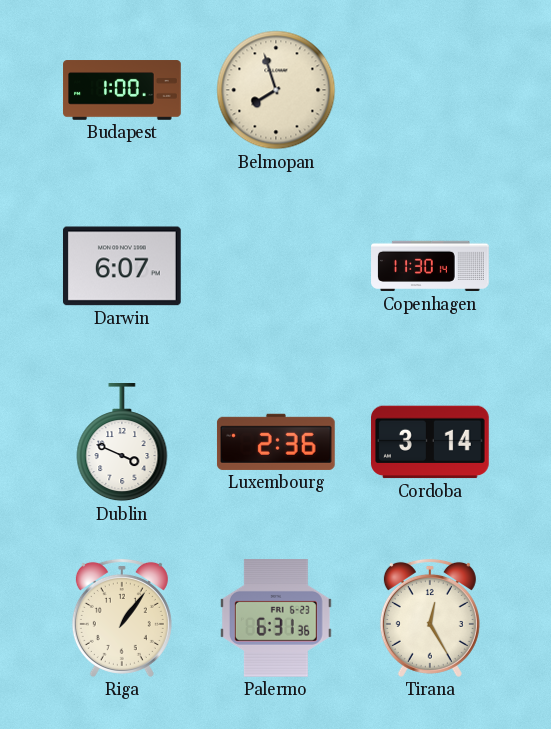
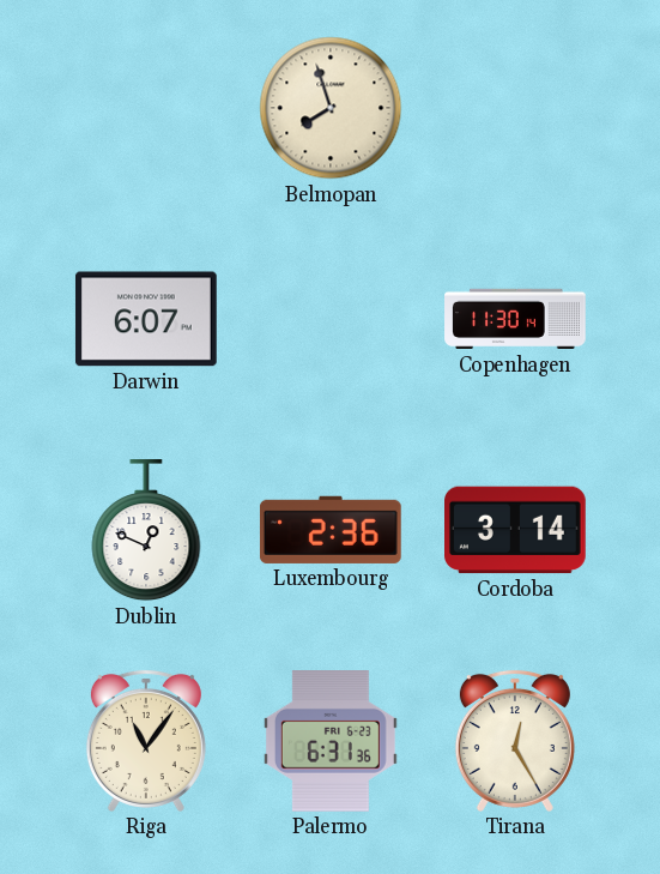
Budapest: 1:00 -> none (122, 90)
Dublin: 3:49 -> 12:49 (146, 531)
Riga: 1:06 -> 11:06 (146, 741)
